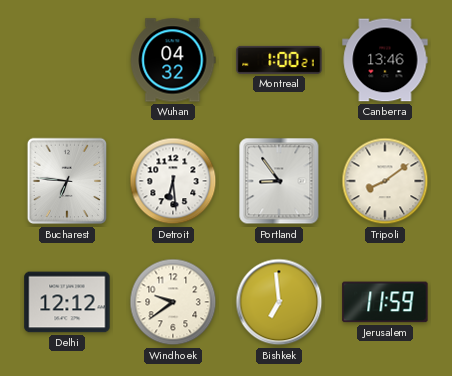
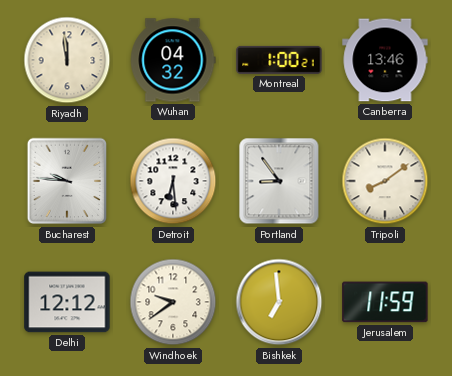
Riyadh: none -> 11:59 (67, 60)
Bucharest: 6:46 -> 9:46 (67, 181)
